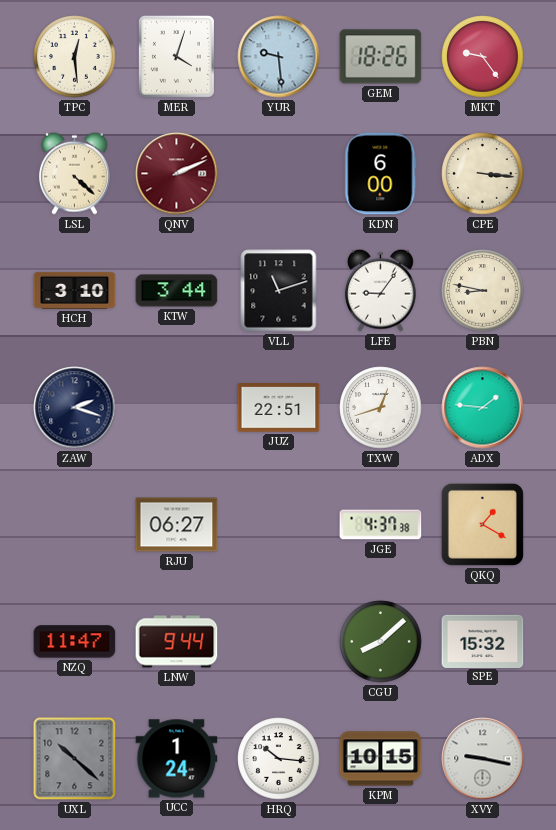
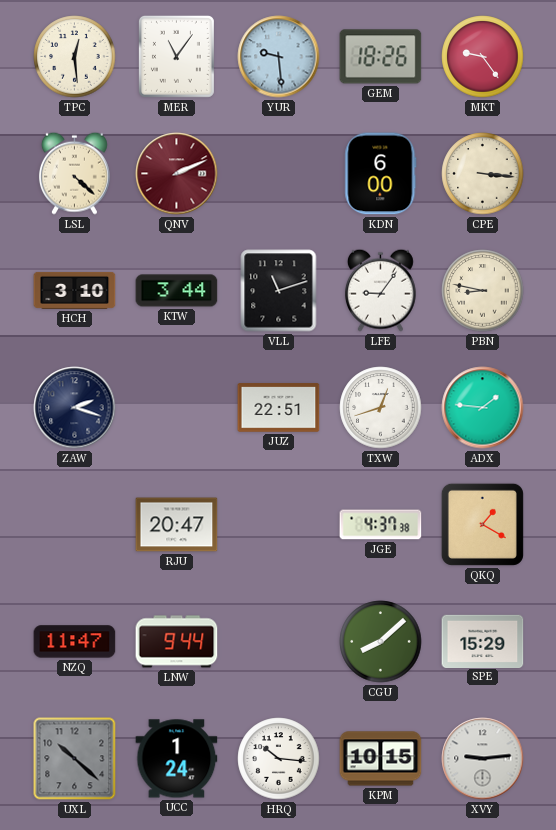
MER: 4:03 -> 11:06 (176, 56)
RJU: 06:27 -> 20:47 (177, 525)
SPE: 15:32 -> 15:29 (483, 641)
XVY: 9:17 -> 9:14 (483, 759)
